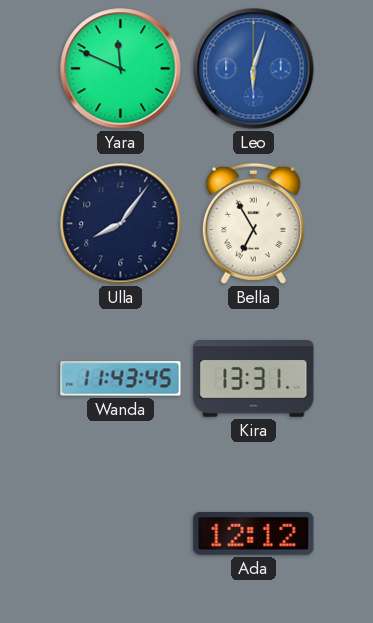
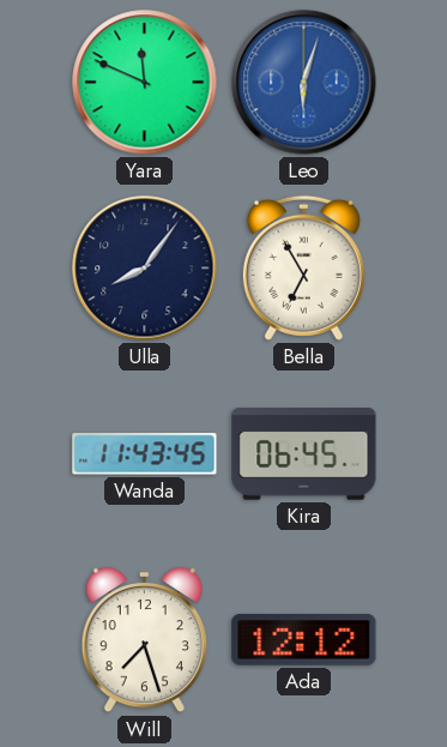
Kira: 13:31 -> 06:45 (304, 454)
Will: none -> 7:27 (144, 640)
